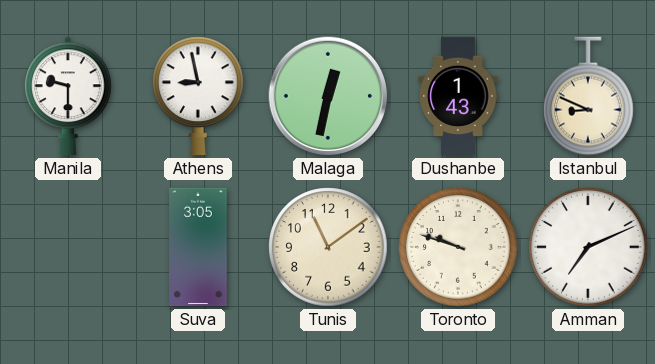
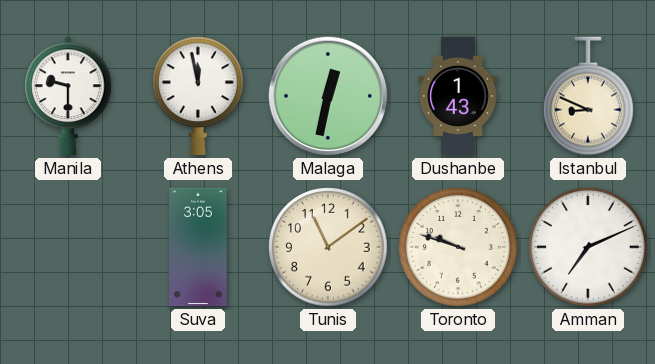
Athens: 8:58 -> 11:58 (199, 96)
